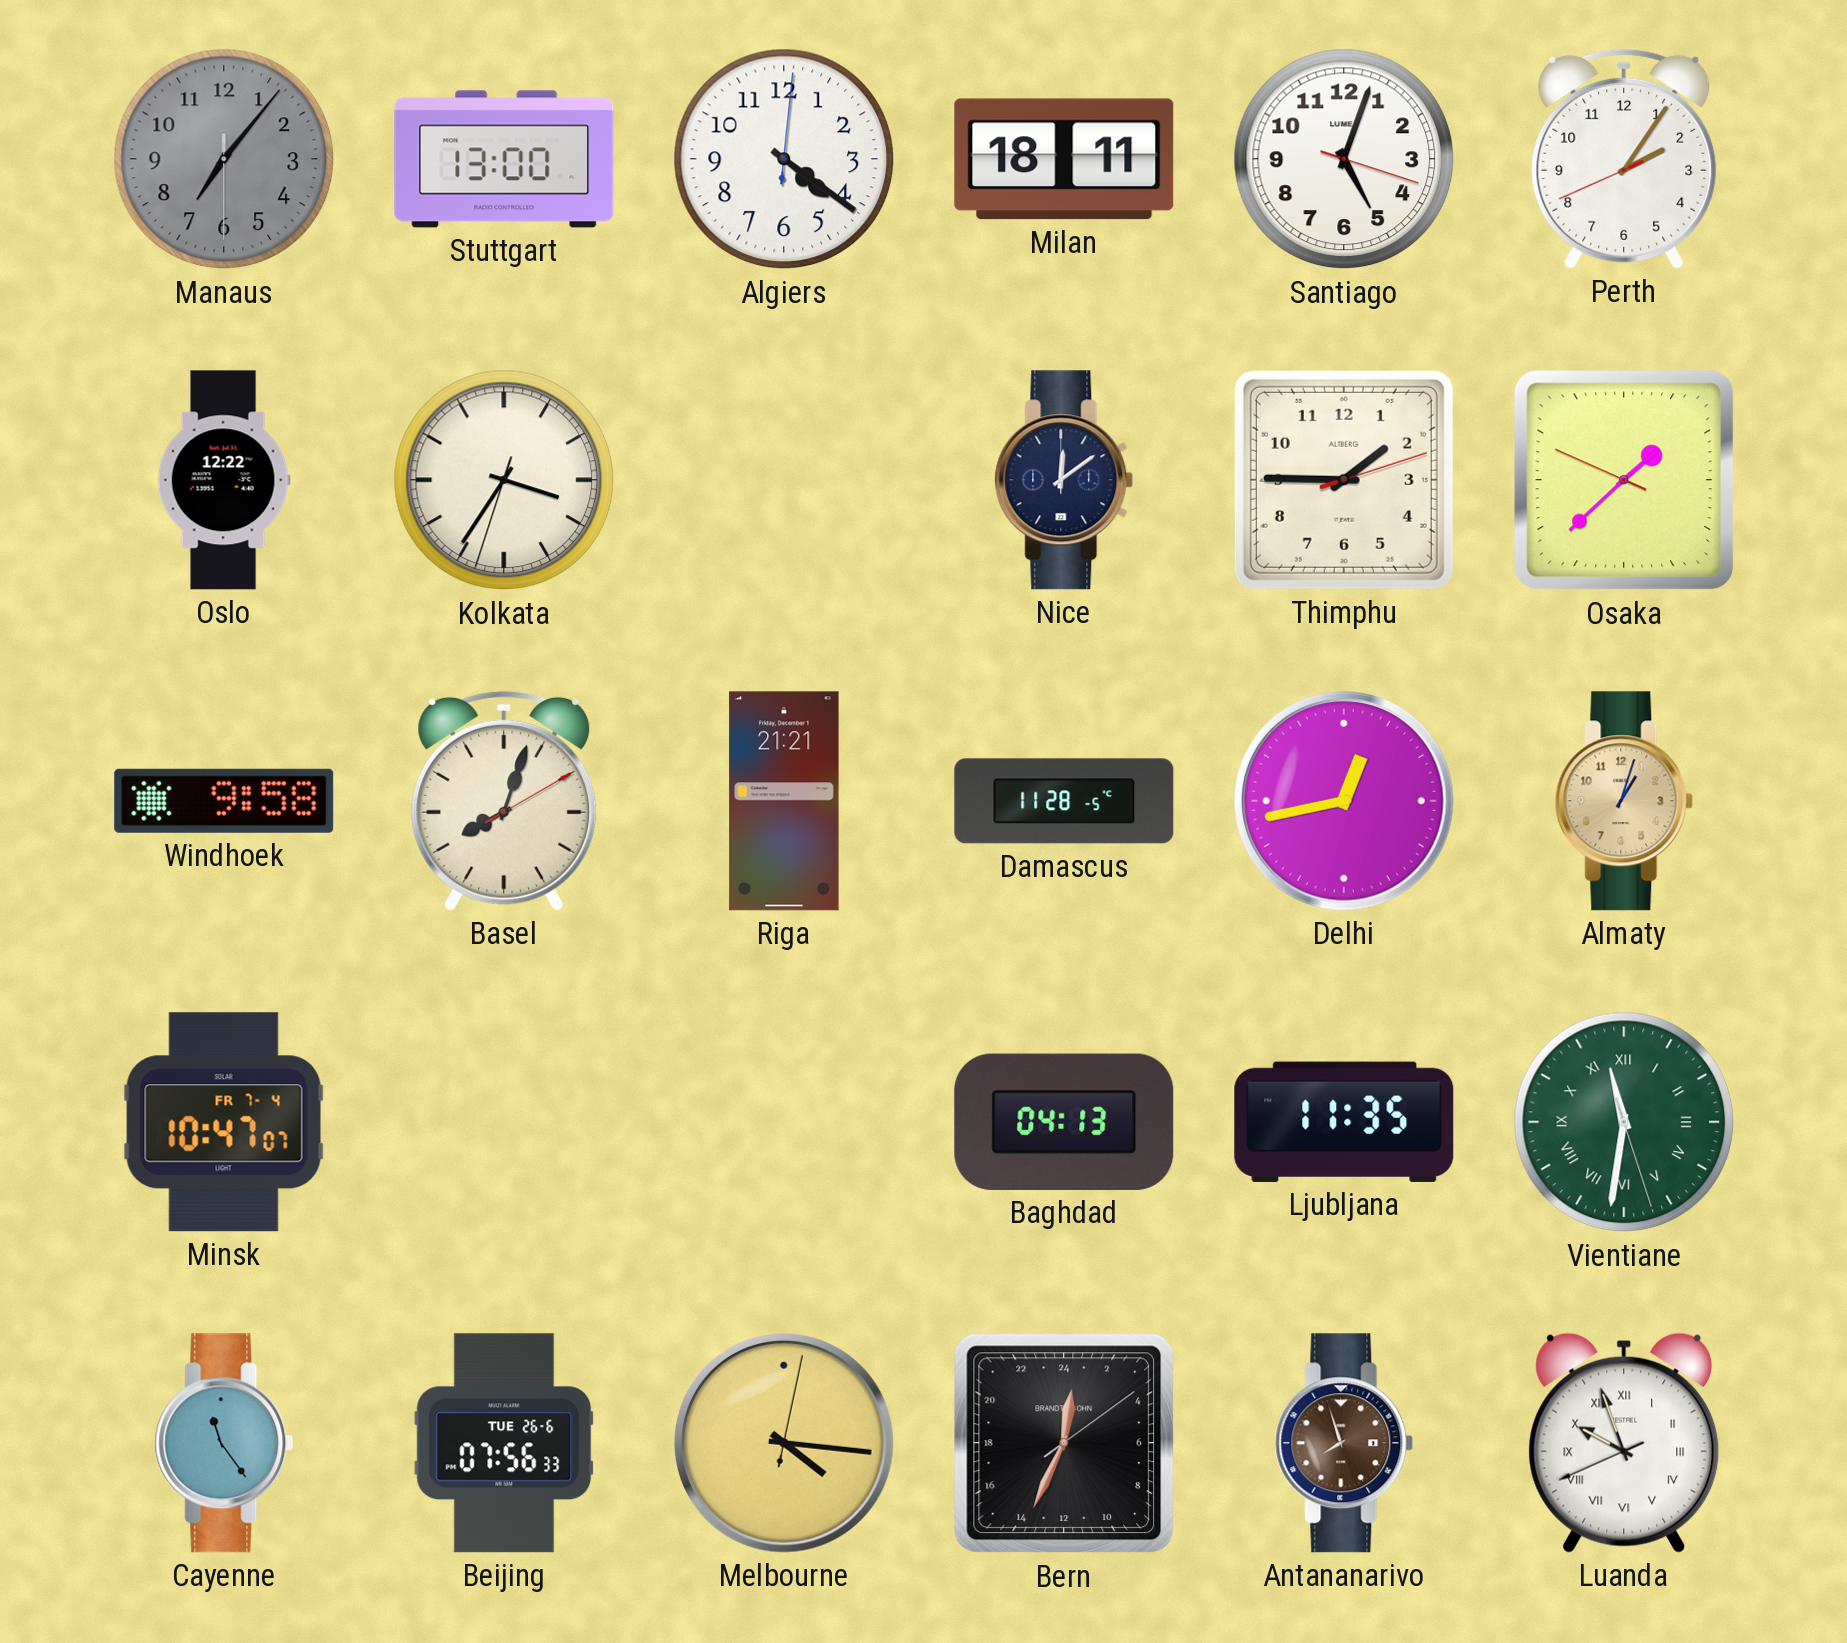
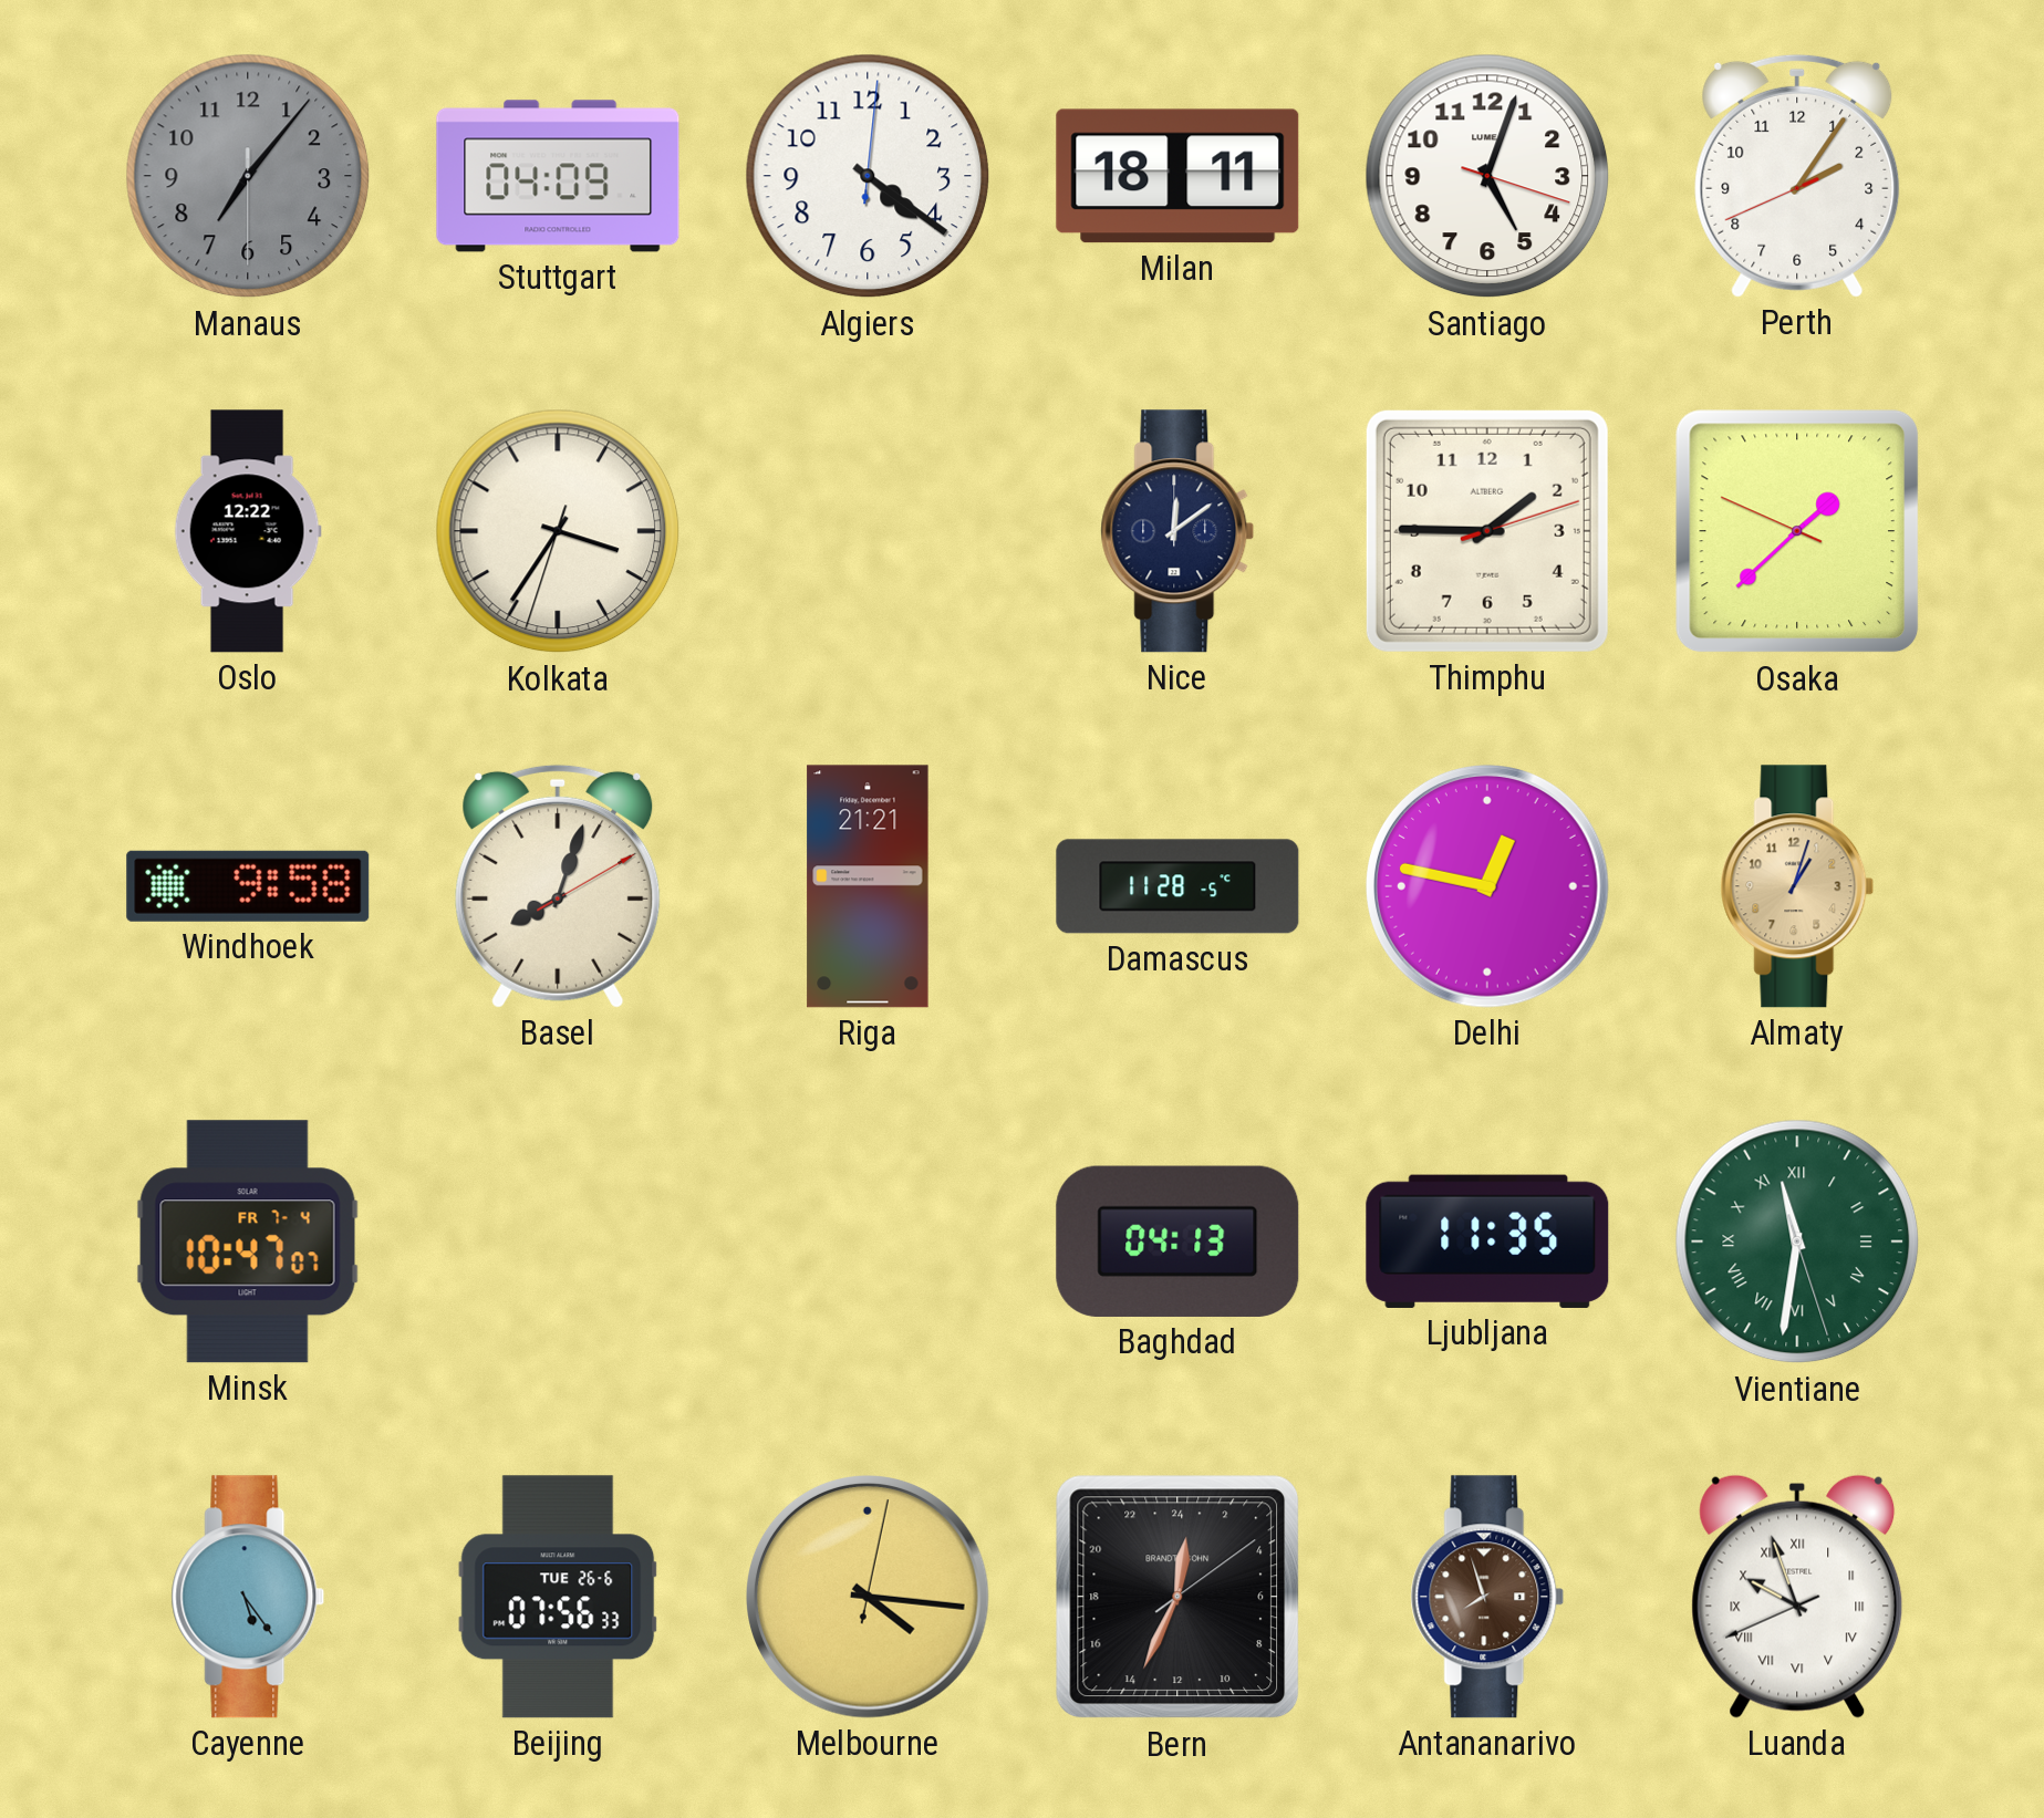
Stuttgart: 13:00 -> 04:09 (558, 176)
Delhi: 12:43 -> 12:47 (1488, 887)
Cayenne: 11:24 -> 5:24 (248, 1597)
